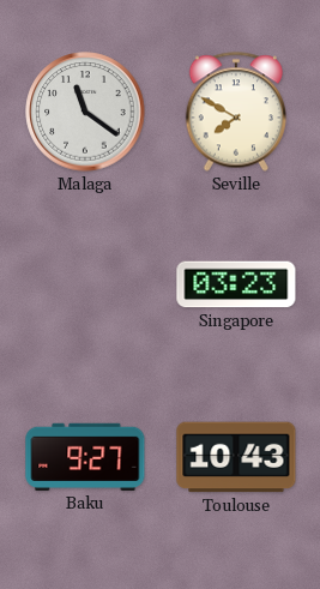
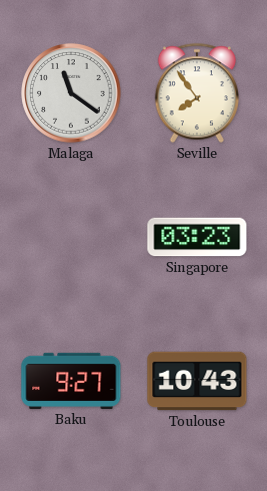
Seville: 7:50 -> 7:54 (197, 93)
